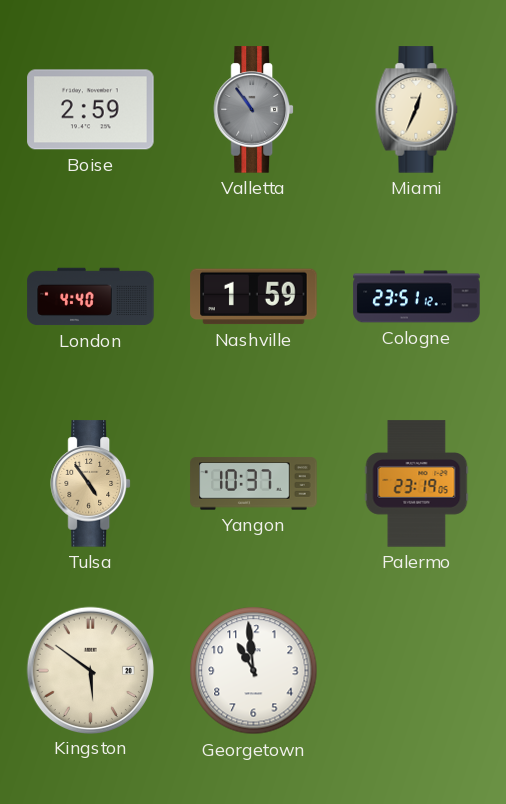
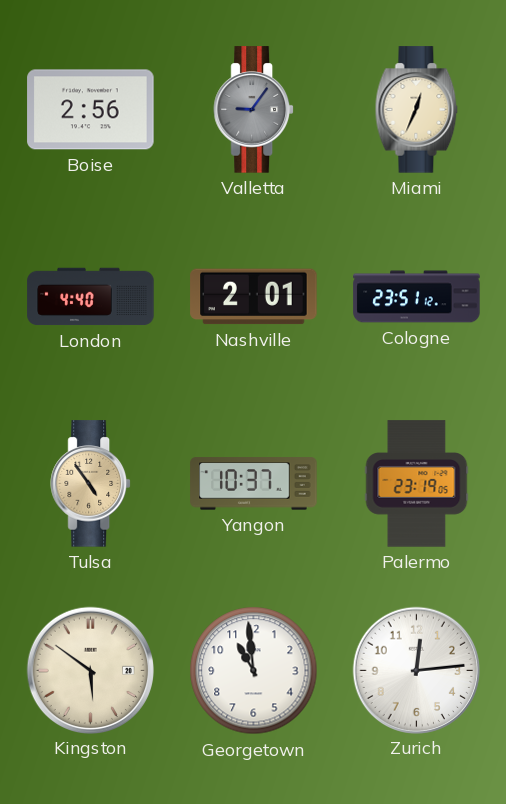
Boise: 2:59 -> 2:56 (91, 110)
Valletta: 10:54 -> 9:06 (253, 110)
Nashville: 1:59 -> 2:01 (254, 297)
Zurich: none -> 12:14 (416, 670)
